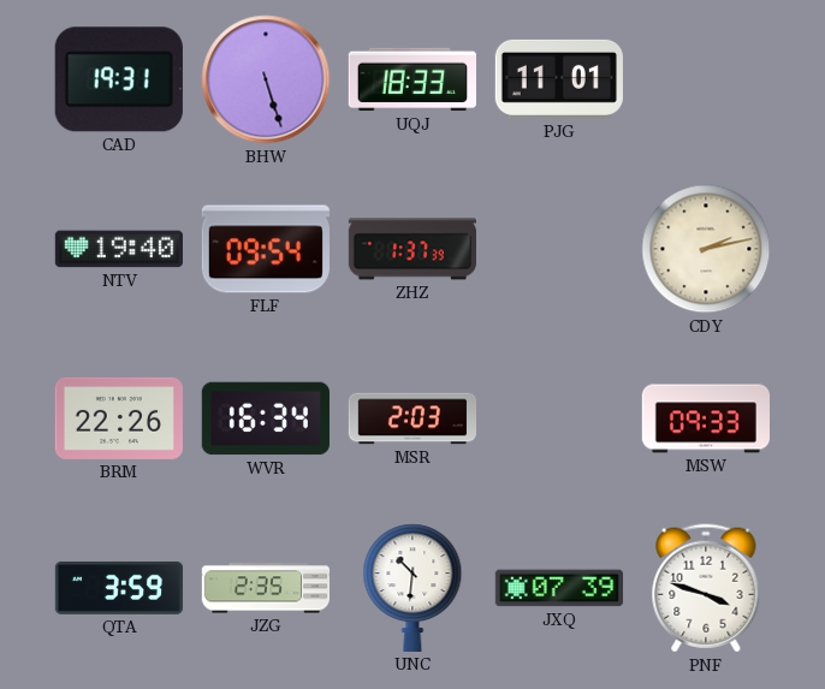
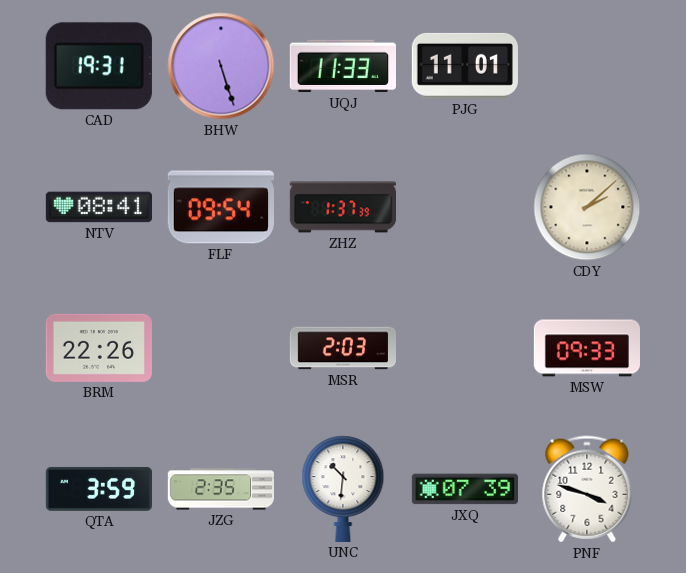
UQJ: 18:33 -> 11:33 (343, 66)
NTV: 19:40 -> 08:41 (98, 207)
CDY: 2:13 -> 2:08 (587, 207)
WVR: 16:34 -> none (266, 418)
